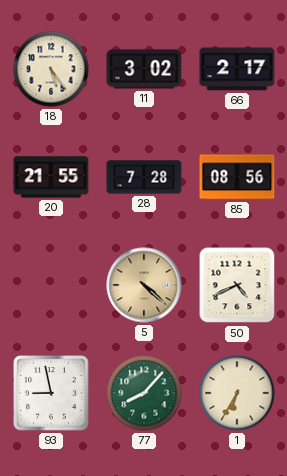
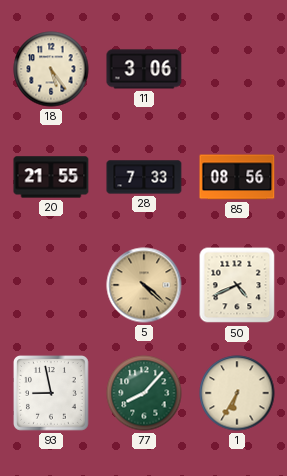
11: 3:02 -> 3:06 (144, 69)
66: 2:17 -> none (237, 69)
28: 7:28 -> 7:33 (144, 177)
